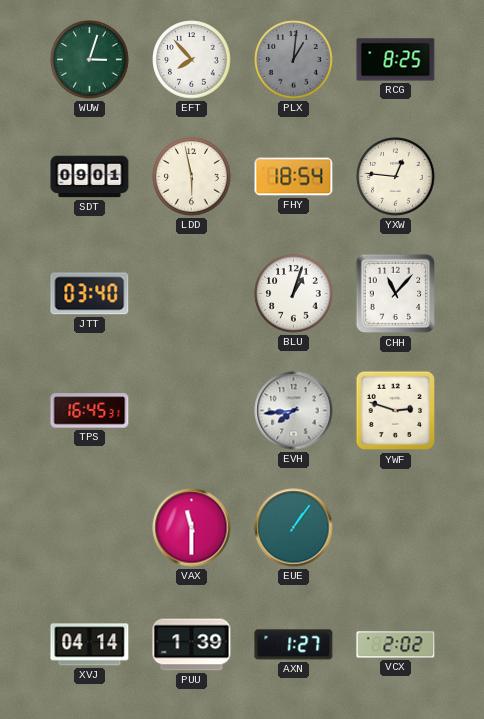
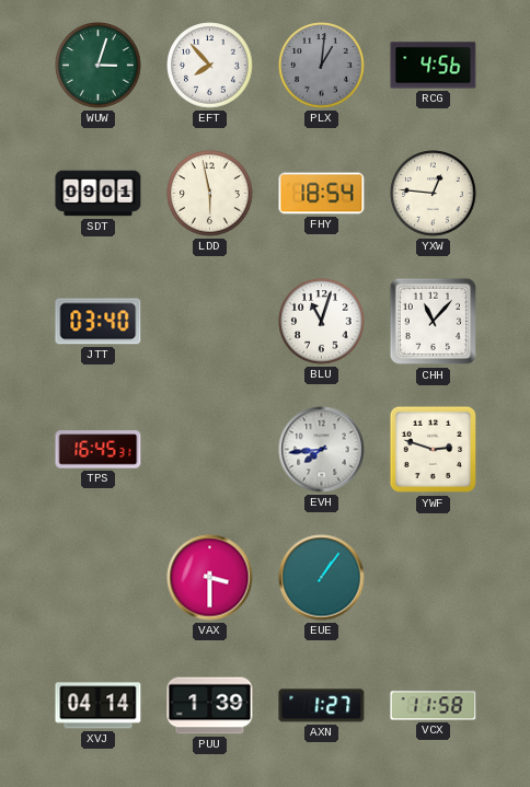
RCG: 8:25 -> 4:56 (434, 66)
BLU: 1:03 -> 11:03 (322, 322)
VAX: 11:30 -> 3:30 (210, 578)
VCX: 2:02 -> 11:58 (434, 706)
